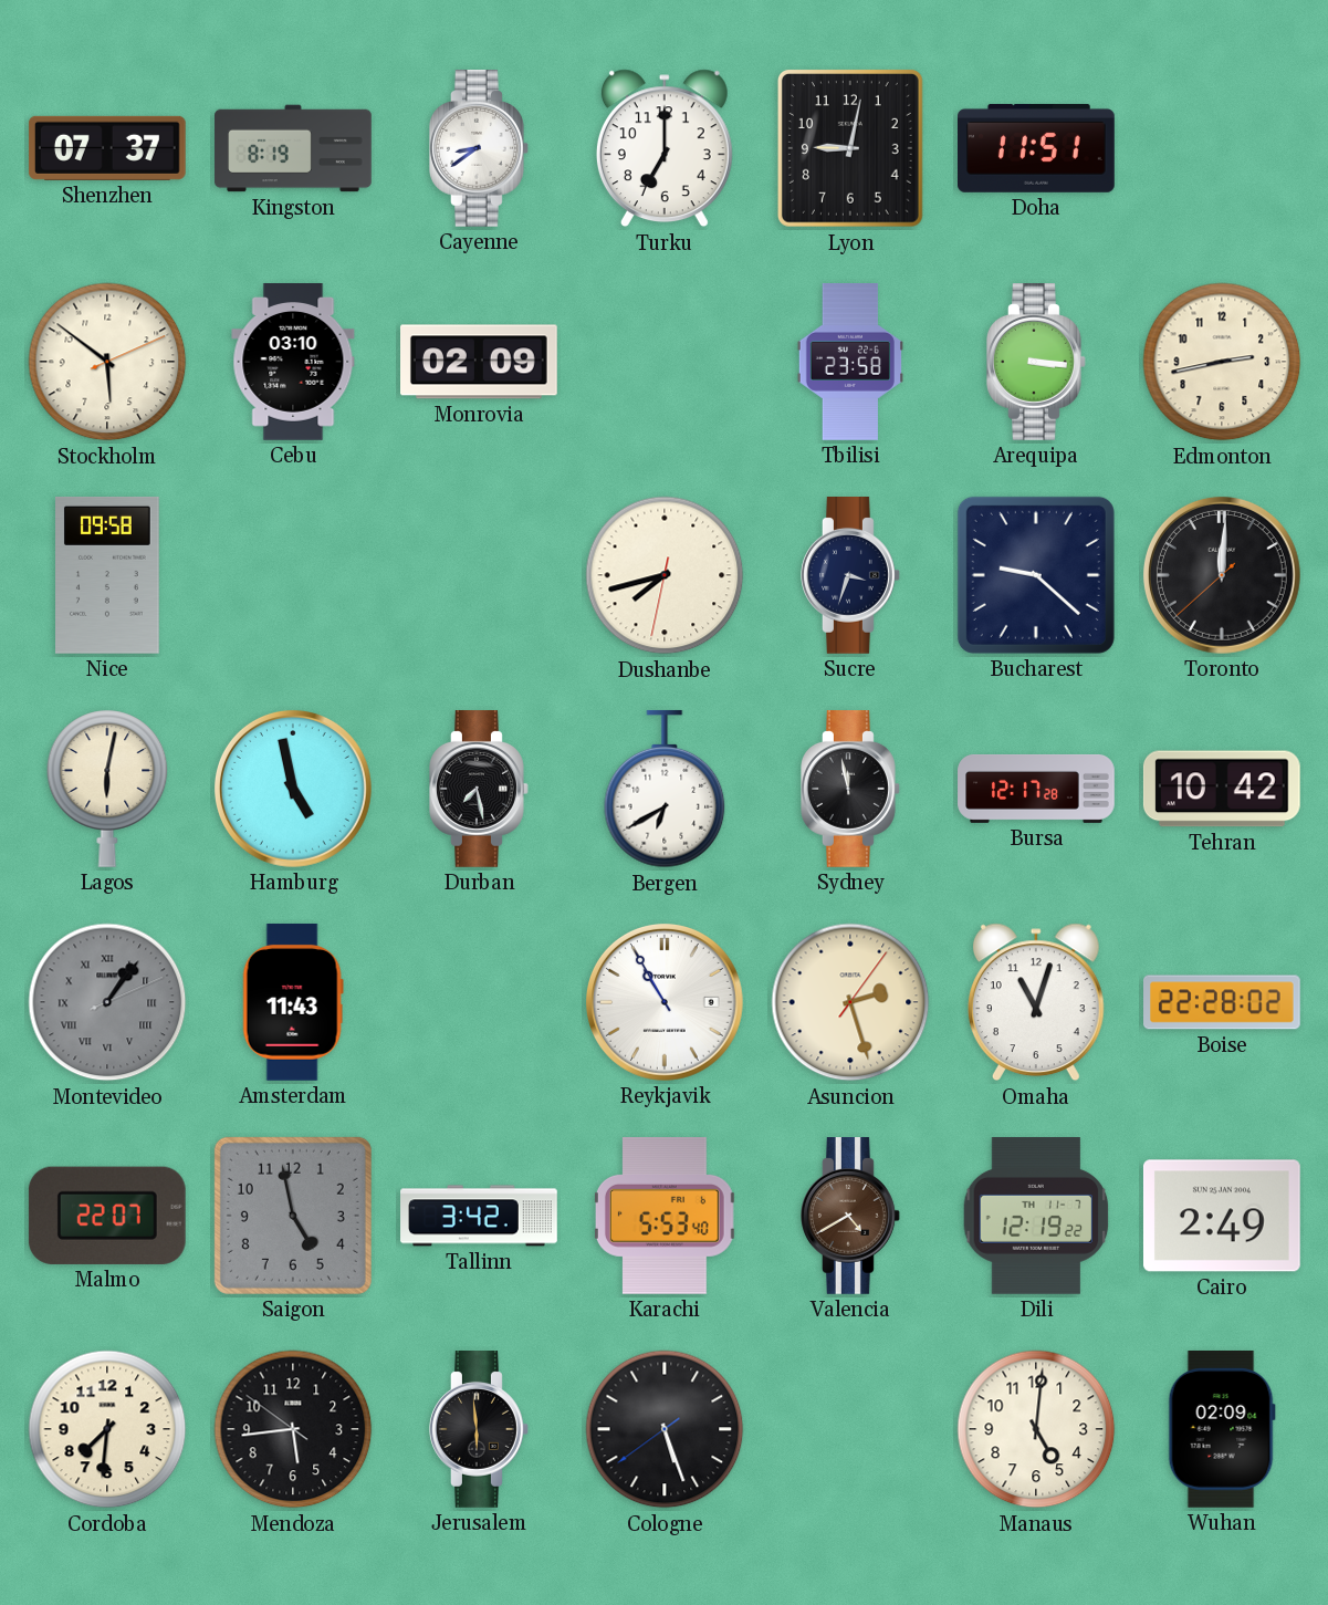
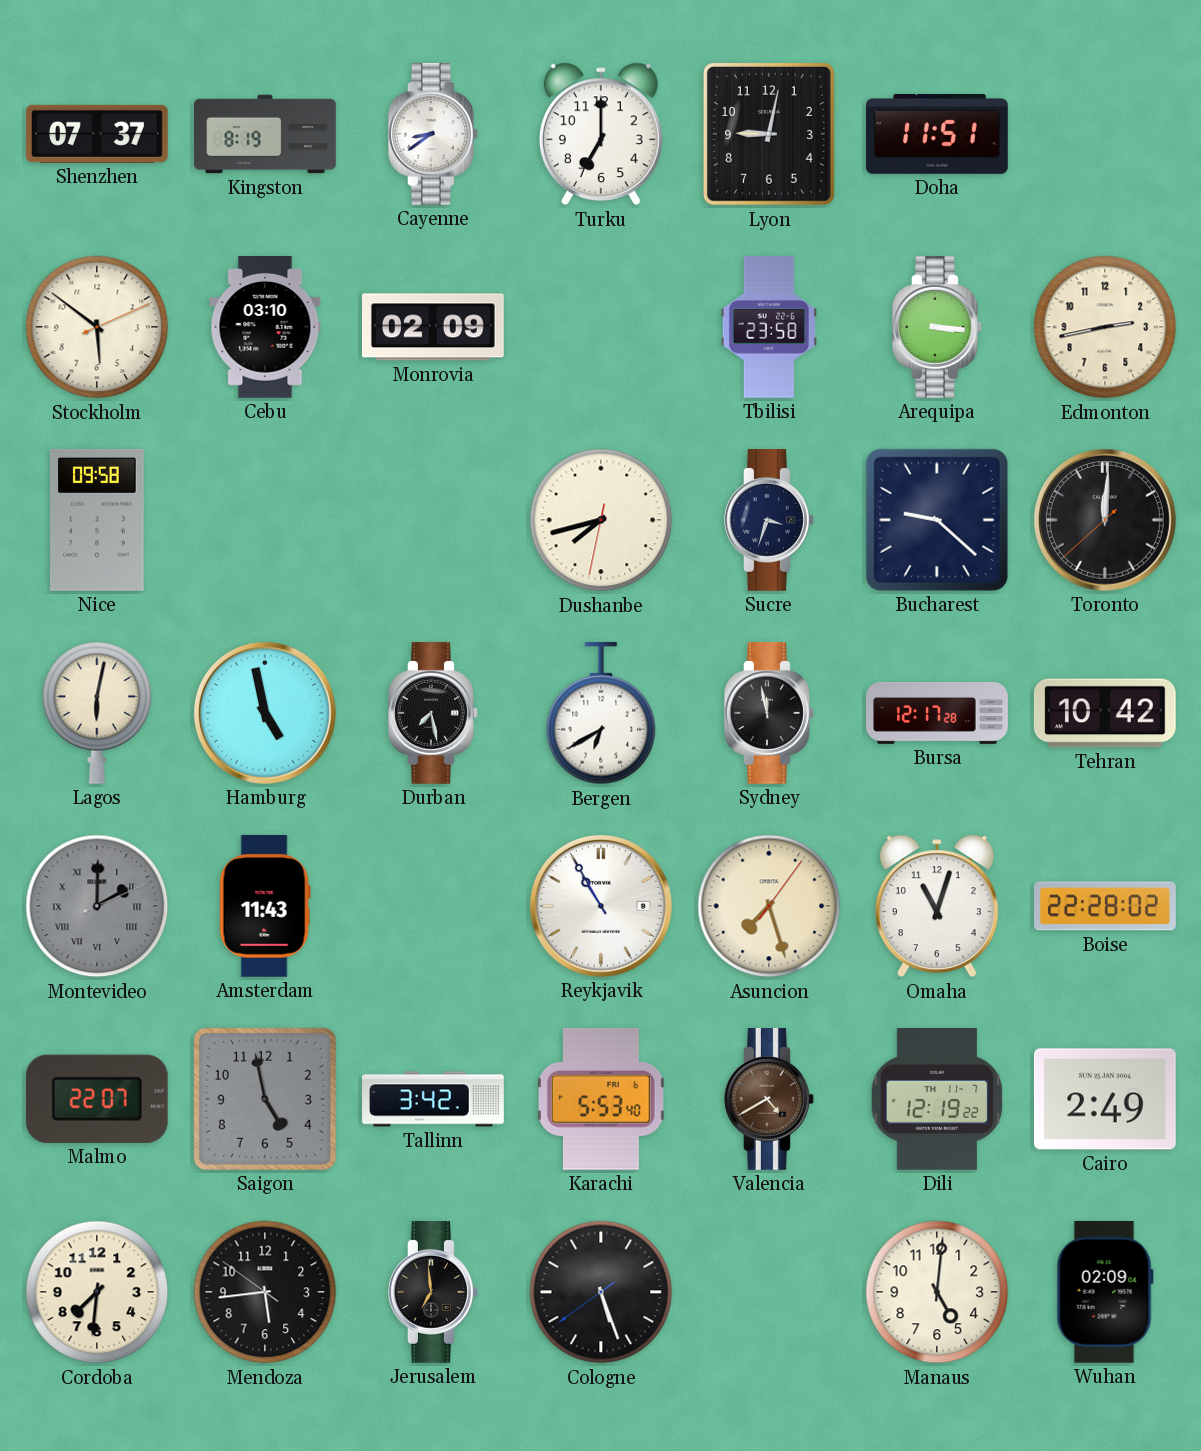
Montevideo: 1:06 -> 2:00 (97, 906)
Asuncion: 2:27 -> 7:27 (769, 906)
Jerusalem: 5:59 -> 6:59 (434, 1293)
